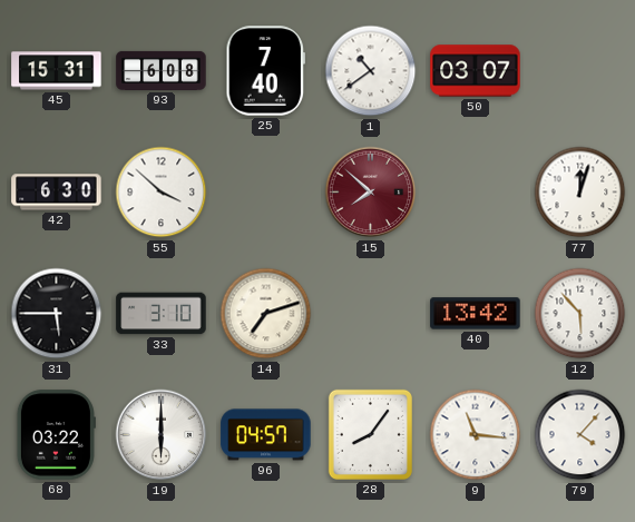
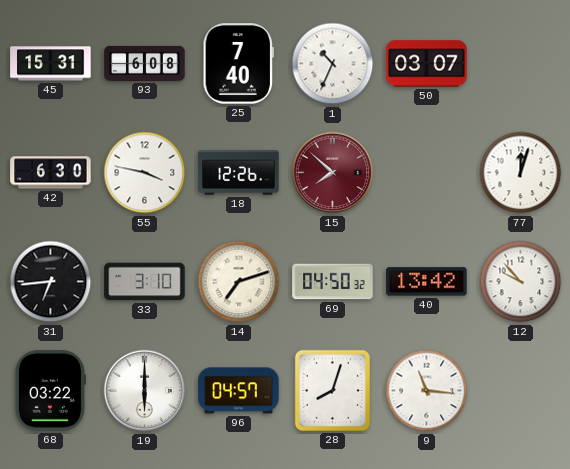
1: 10:39 -> 10:34 (333, 64)
55: 3:52 -> 3:47 (145, 173)
18: none -> 12:26 (239, 173)
31: 5:45 -> 6:44 (51, 282)
69: none -> 04:50 (333, 282)
12: 5:53 -> 9:53 (521, 282)
28: 8:06 -> 8:03 (332, 390)
79: 4:07 -> none (580, 435)
